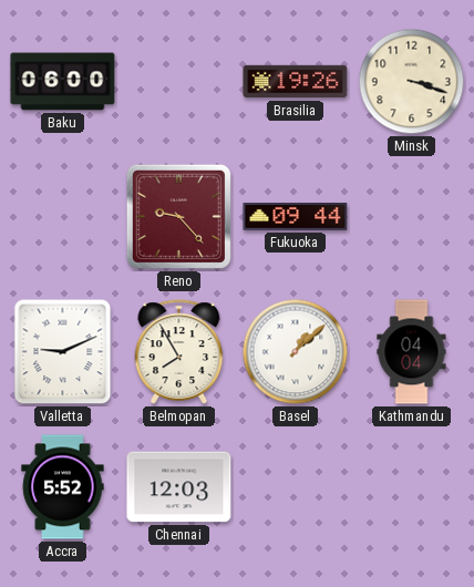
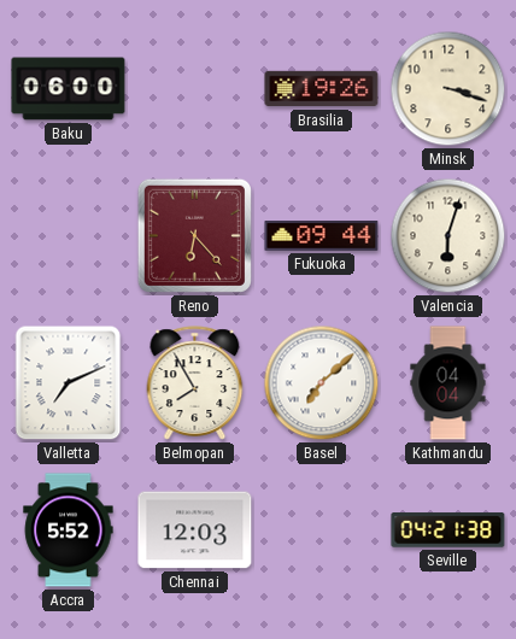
Reno: 9:23 -> 6:23 (194, 235)
Valencia: none -> 6:03 (448, 236)
Valletta: 9:11 -> 7:11 (69, 383)
Basel: 1:08 -> 7:08 (322, 383)
Seville: none -> 04:21 (448, 530)
